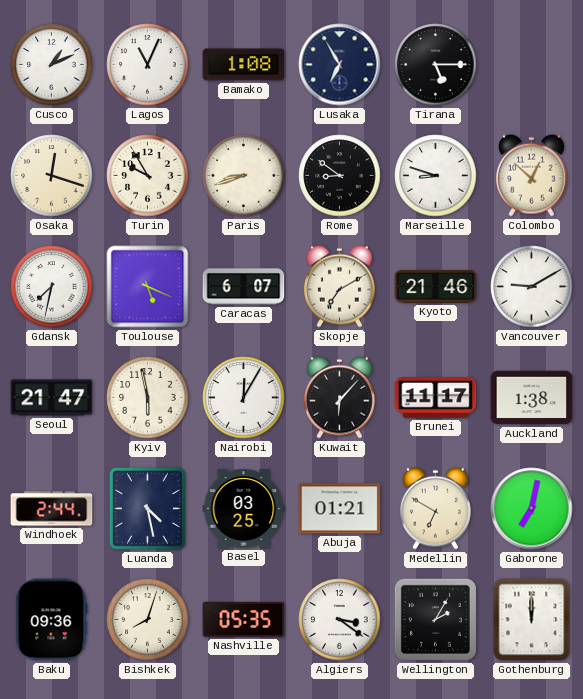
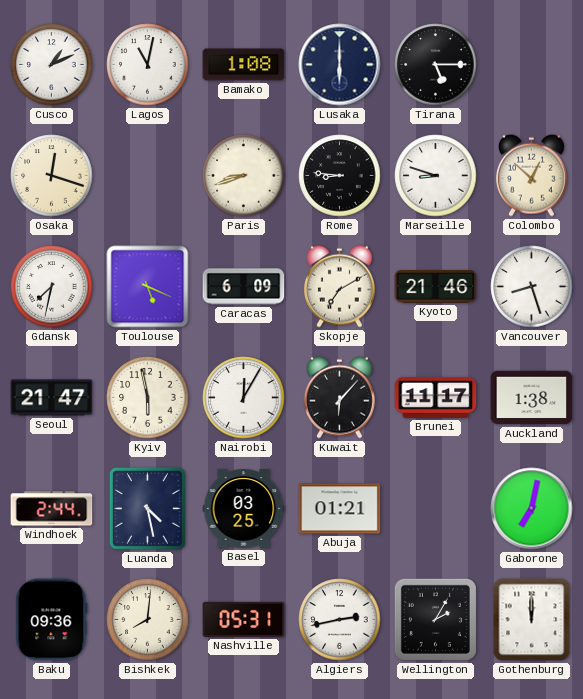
Lagos: 11:04 -> 11:02 (148, 65)
Lusaka: 6:55 -> 6:00 (340, 65)
Turin: 9:55 -> none (148, 176)
Rome: 8:51 -> 8:46 (340, 176)
Caracas: 6:07 -> 6:09 (244, 287)
Vancouver: 9:10 -> 8:27 (532, 287)
Medellin: 6:50 -> none (435, 508)
Bishkek: 8:03 -> 8:01 (148, 620)
Nashville: 05:35 -> 05:31 (244, 619)
Algiers: 3:21 -> 2:43 (340, 620)
